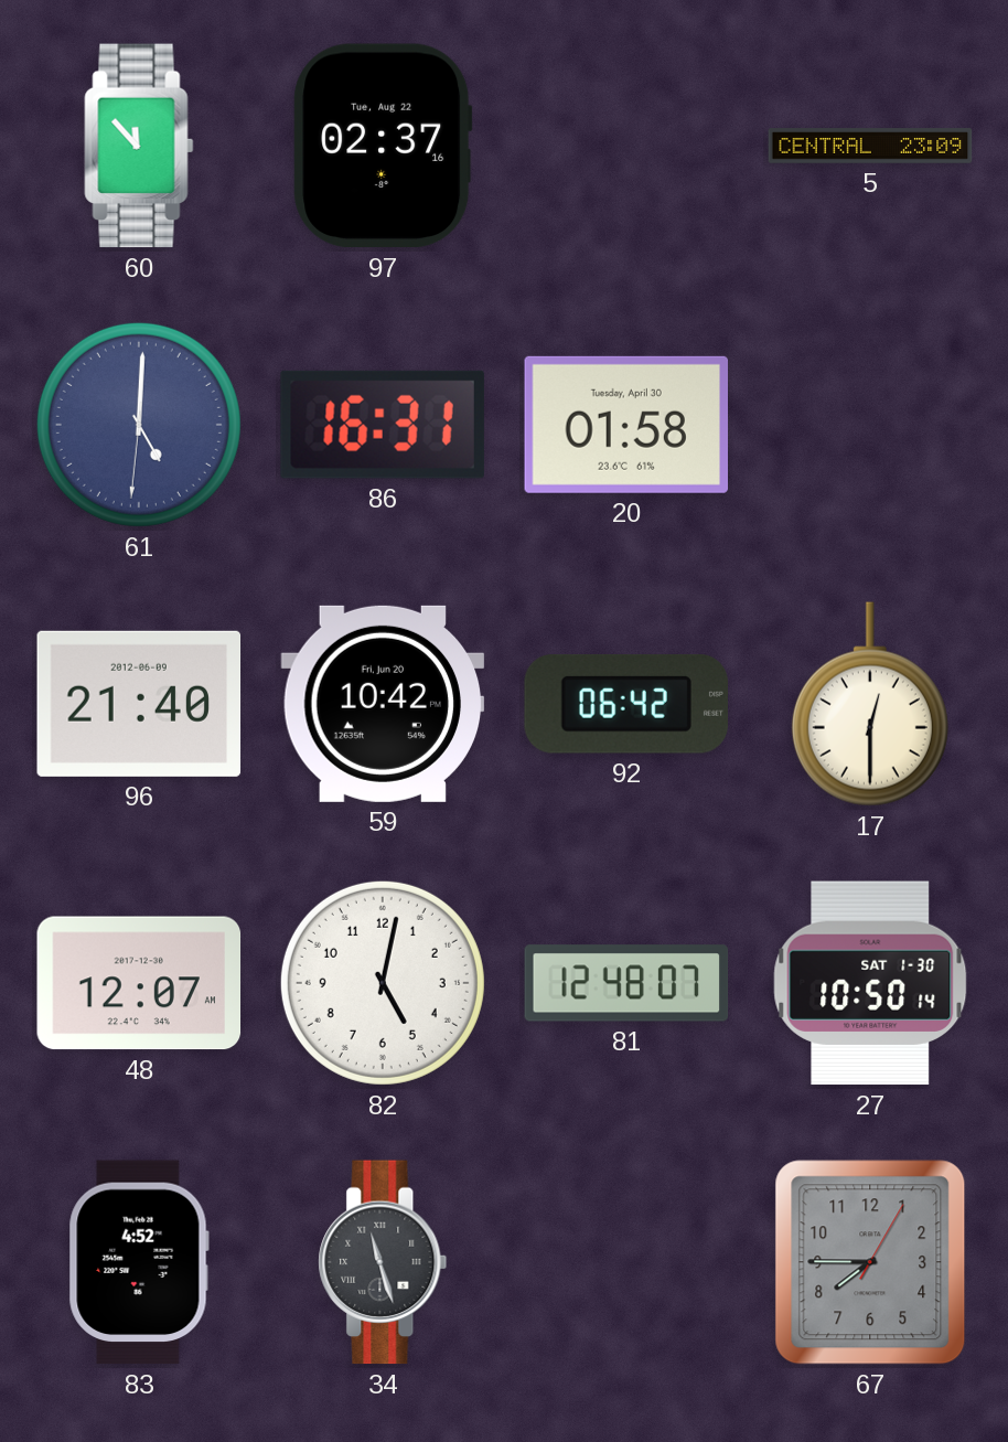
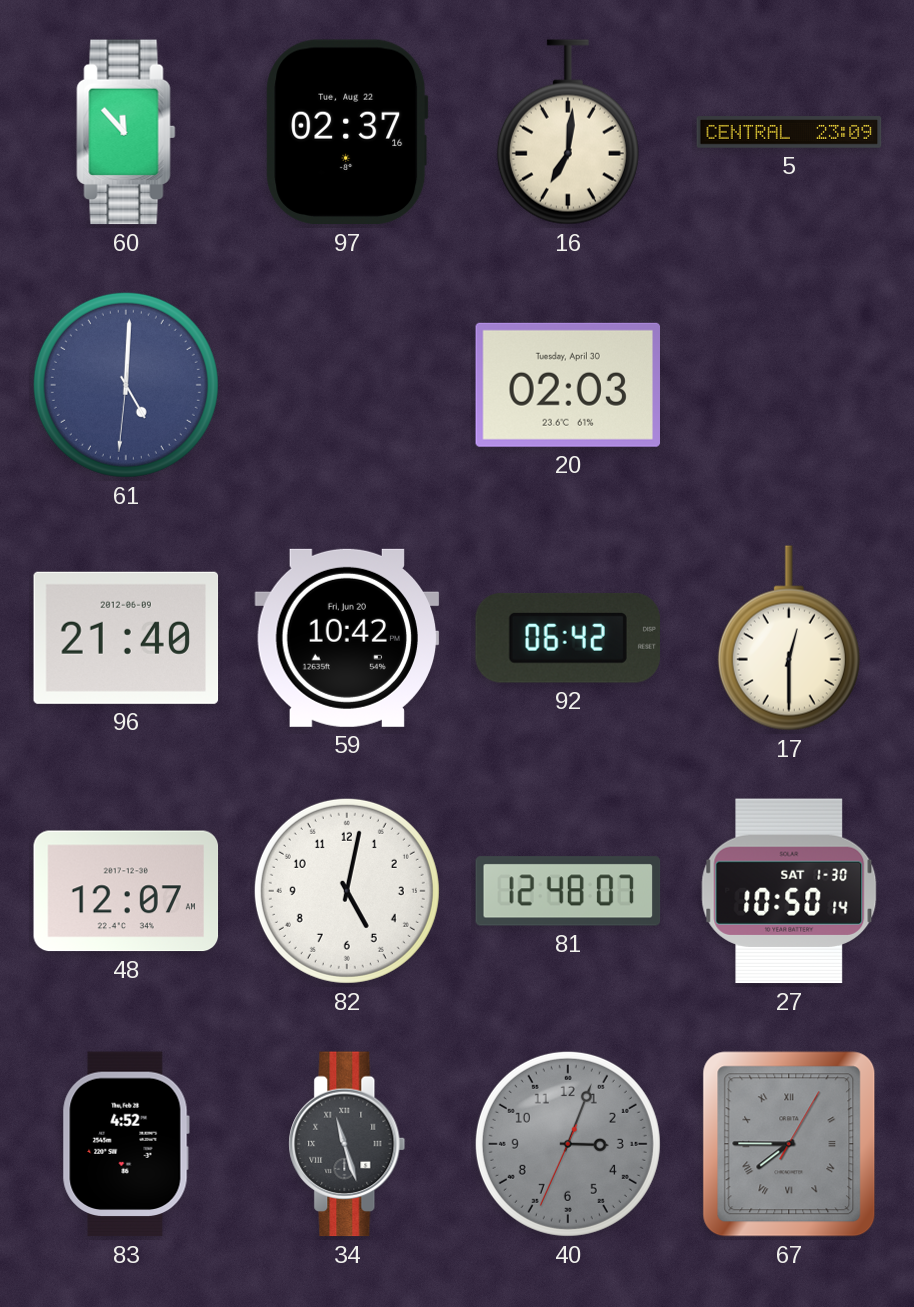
16: none -> 7:01 (568, 132)
86: 16:31 -> none (383, 425)
20: 01:58 -> 02:03 (568, 385)
40: none -> 3:03 (568, 1144)
67 numerals: Arabic -> Roman (789, 1144)
